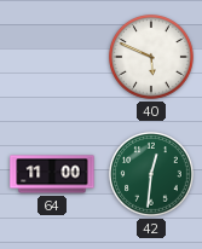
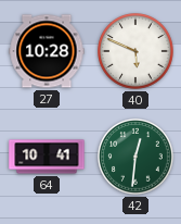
27: none -> 10:28 (47, 51)
64: 11:00 -> 10:41 (47, 157)
